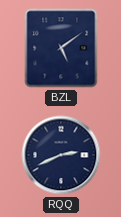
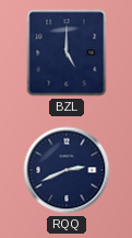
BZL: 5:09 -> 5:00 (67, 53)
